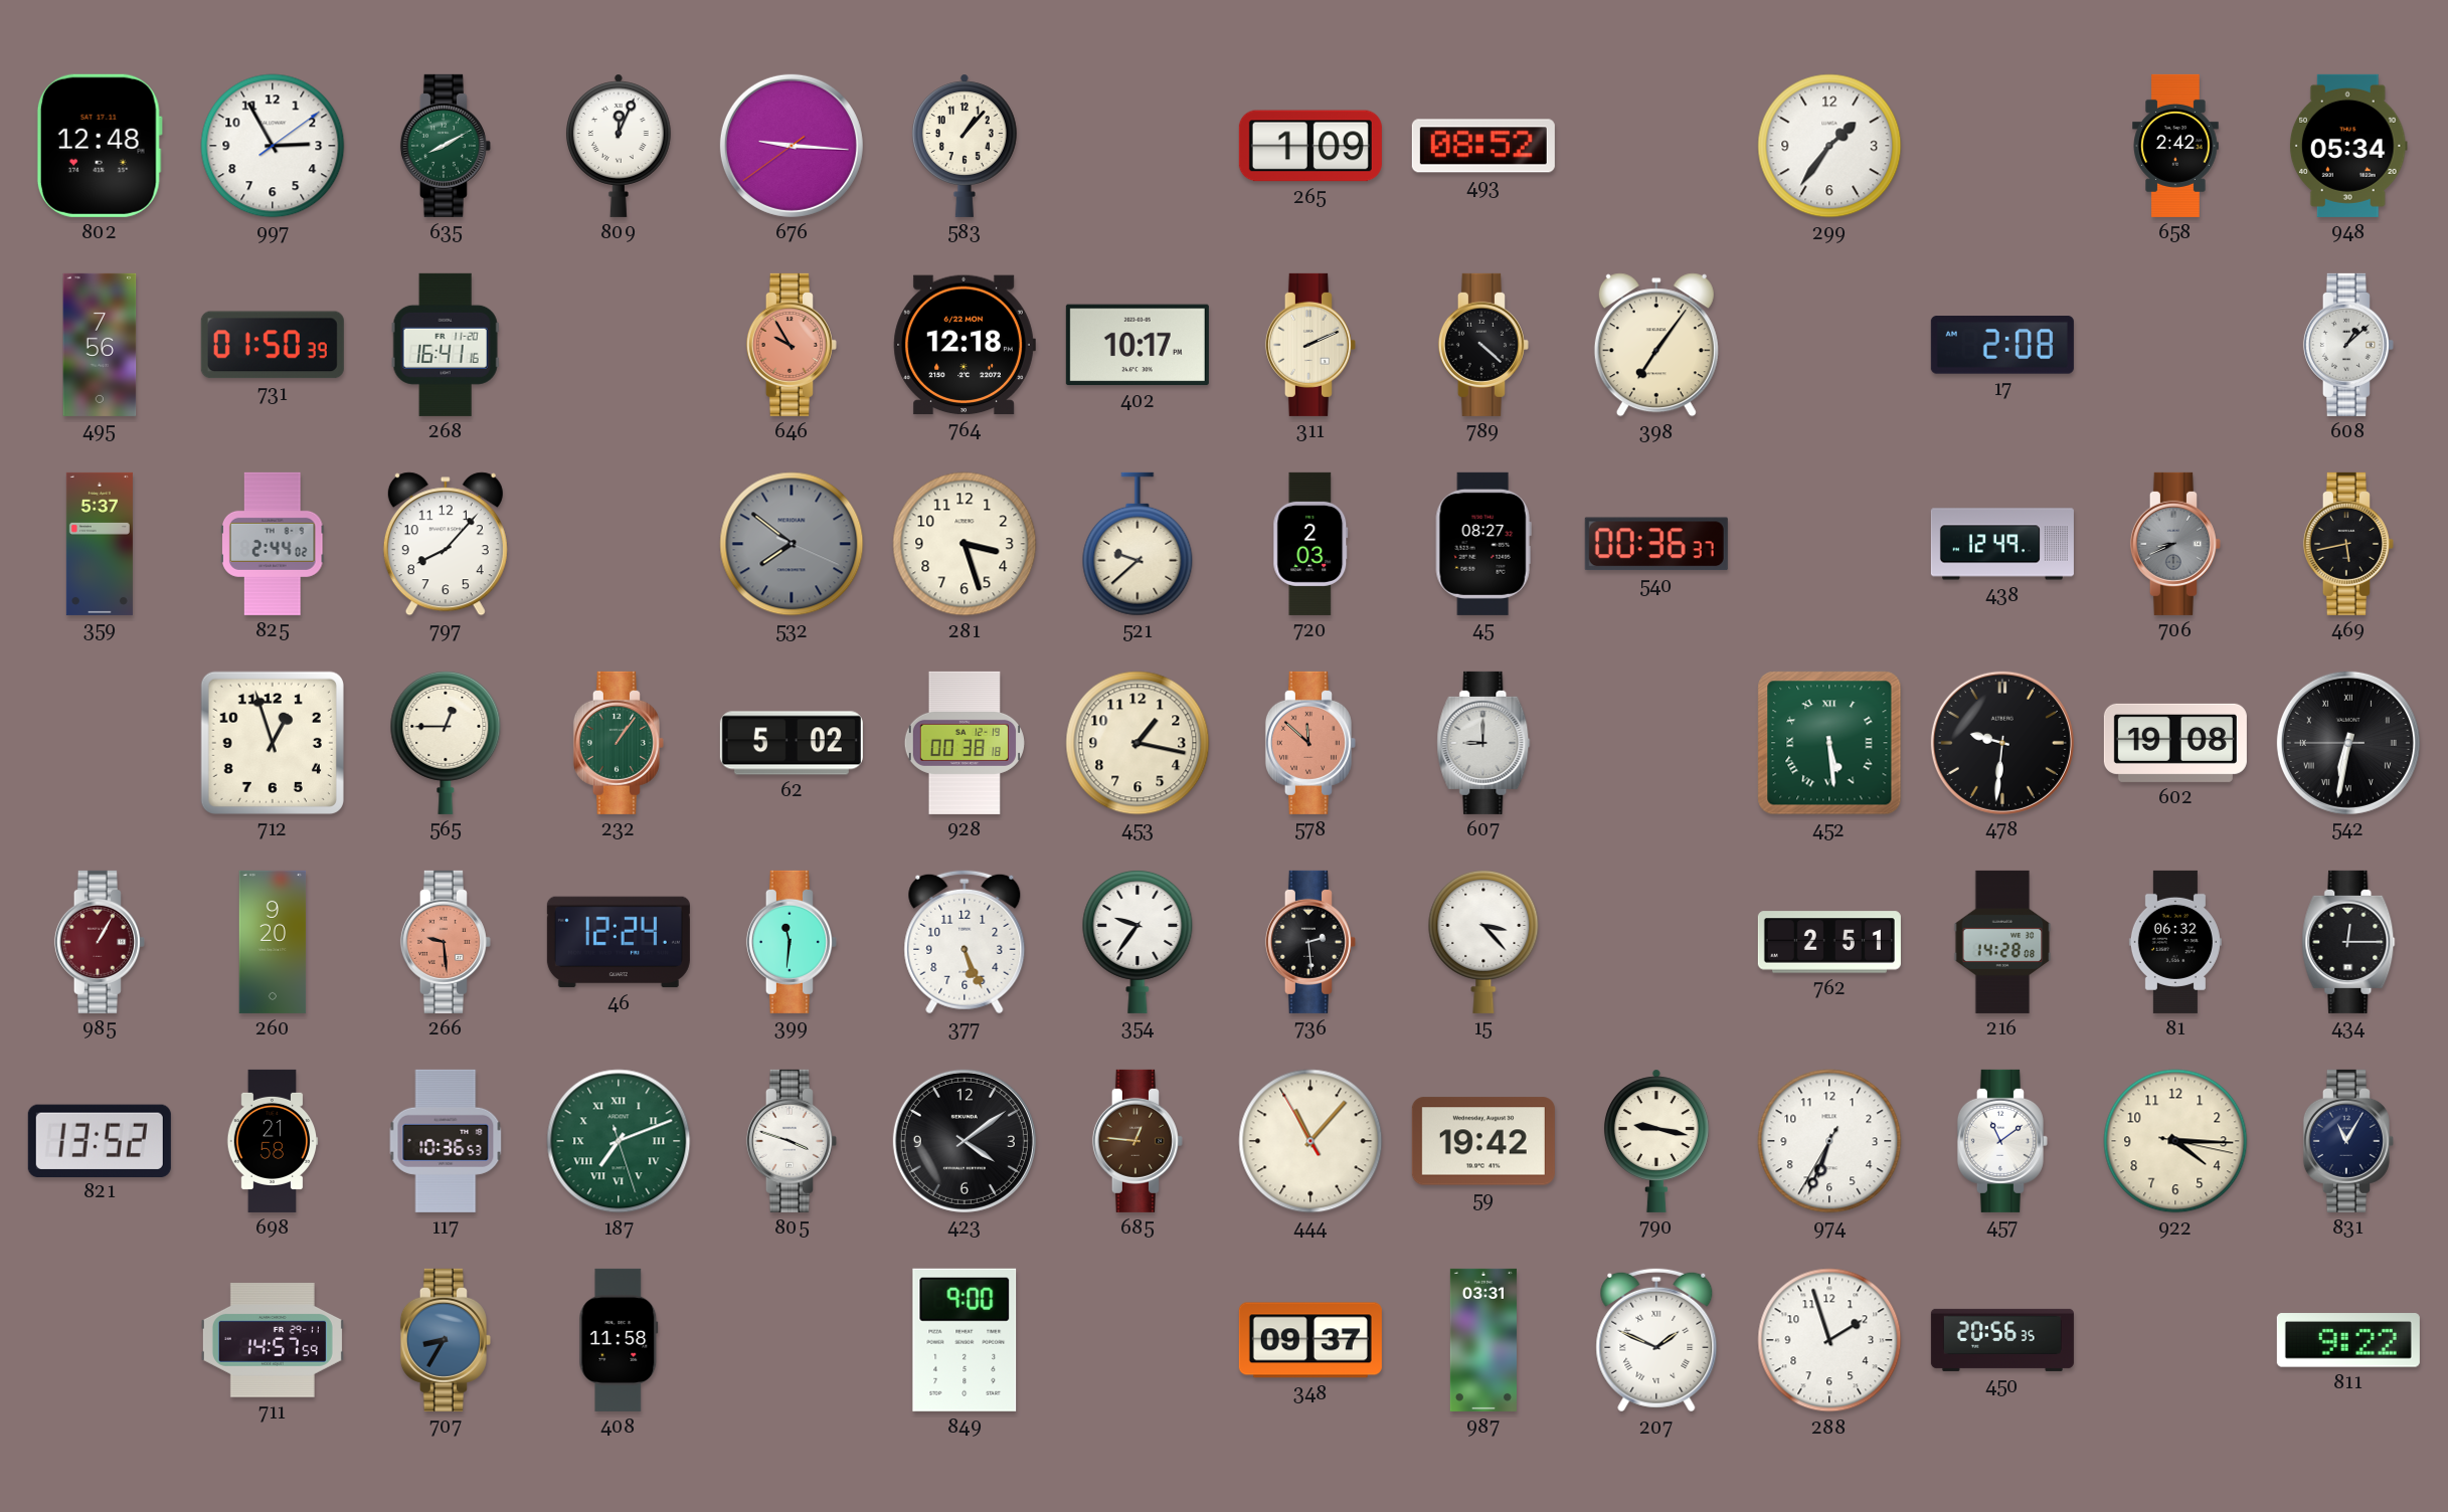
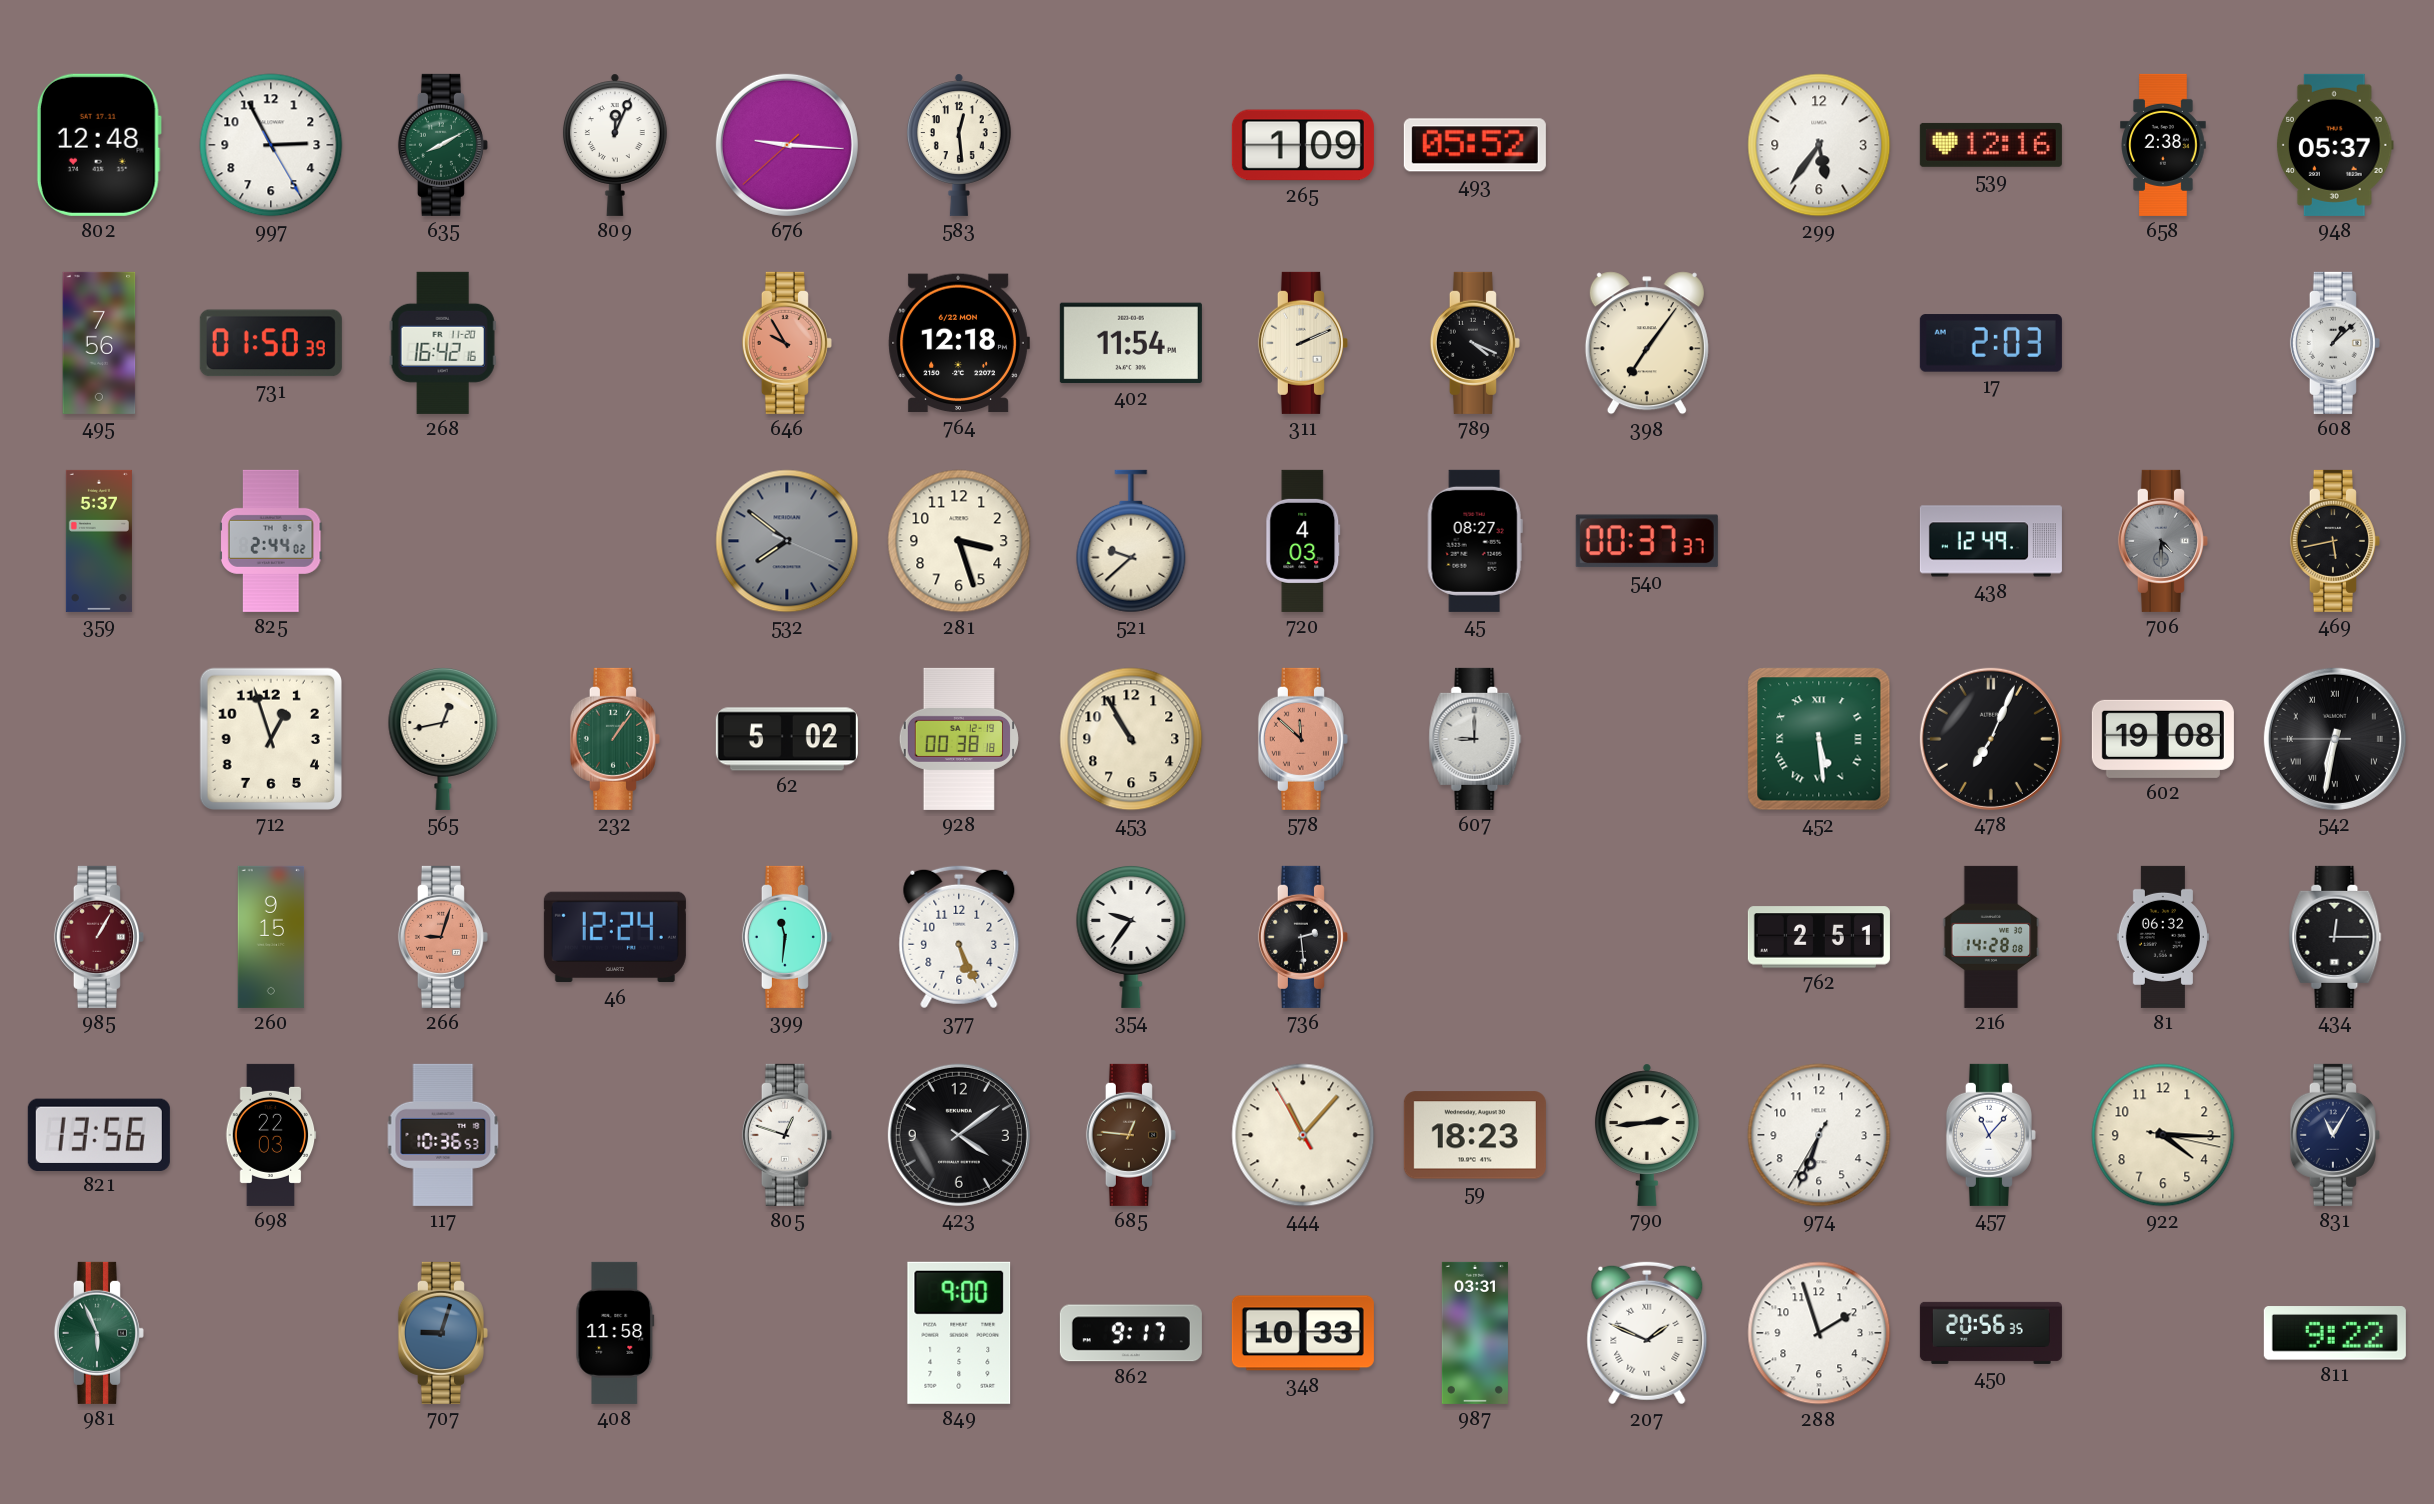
997: 2:55:09 -> 2:55:25 (271, 145)
676: 9:15:39 -> 9:15:38 (787, 145)
583: 1:07 -> 12:29 (959, 145)
493: 08:52 -> 05:52 (1475, 145)
299: 1:36 -> 5:36 (1819, 145)
539: none -> 12:16 (1991, 145)
658: 2:42 -> 2:38 (2163, 145)
948: 05:34 -> 05:37 (2335, 145)
268: 16:41 -> 16:42 (443, 343)
402: 10:17 -> 11:54 (1131, 343)
789: 4:22 -> 4:19 (1475, 343)
17: 2:08 -> 2:03 (1991, 343)
797: 8:07 -> none (446, 544)
720: 2:03 -> 4:03 (1303, 541)
540: 00:36 -> 00:37 (1647, 541)
706: 8:41 -> 4:30 (2163, 541)
565: 12:45 -> 12:43 (443, 738)
453: 1:17 -> 10:55 (1131, 739)
478: 9:31 -> 7:04 (1991, 739)
260: 9:20 -> 9:15 (271, 937)
266: 9:29 -> 9:03 (443, 937)
15: 3:23 -> none (1483, 941)
821: 13:52 -> 13:56 (99, 1134)
698: 21:58 -> 22:03 (271, 1135)
187: 7:11 -> none (619, 1141)
805: 3:48 -> 12:48 (787, 1135)
59: 19:42 -> 18:23 (1475, 1135)
790: 9:17 -> 2:44 (1647, 1135)
457: 11:09 -> 11:07 (1991, 1135)
981: none -> 5:56 (99, 1333)
711: 14:57 -> none (273, 1341)
707: 8:35 -> 9:03 (443, 1333)
862: none -> 9:17 (1131, 1333)
348: 09:37 -> 10:33 (1303, 1333)
